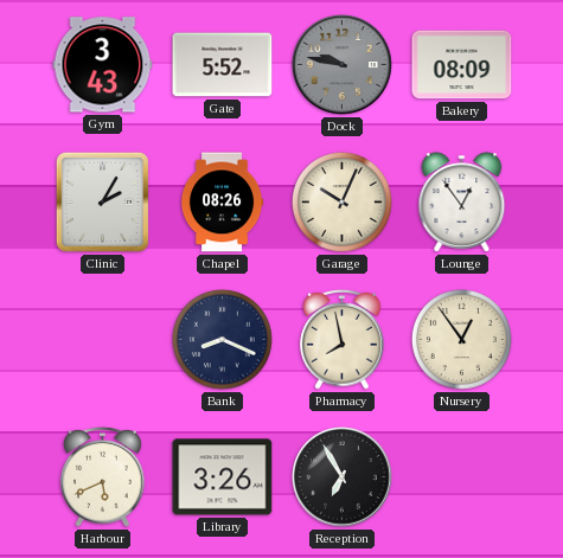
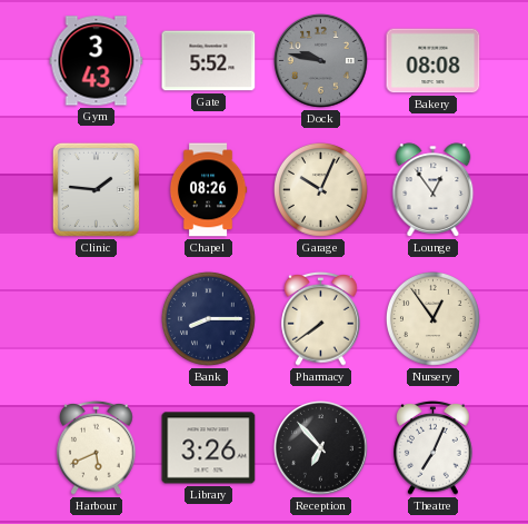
Bakery: 08:09 -> 08:08 (434, 61)
Clinic: 2:05 -> 1:46 (96, 189)
Bank: 8:19 -> 8:15 (208, 318)
Pharmacy: 7:58 -> 7:39 (321, 318)
Reception: 6:55 -> 6:53 (321, 448)
Theatre: none -> 7:04 (434, 447)
